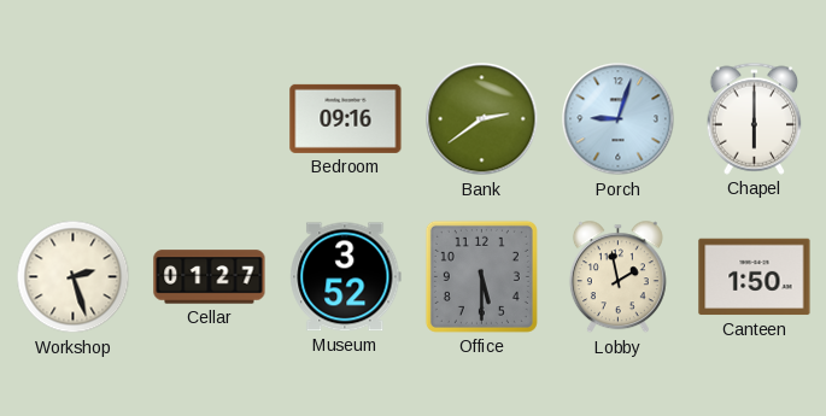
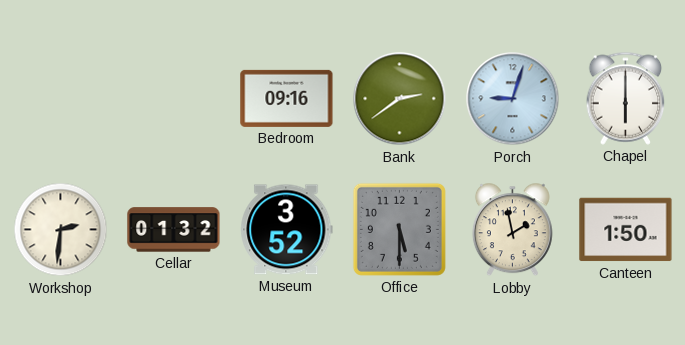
Workshop: 2:27 -> 2:31 (61, 230)
Cellar: 01:27 -> 01:32 (174, 230)
